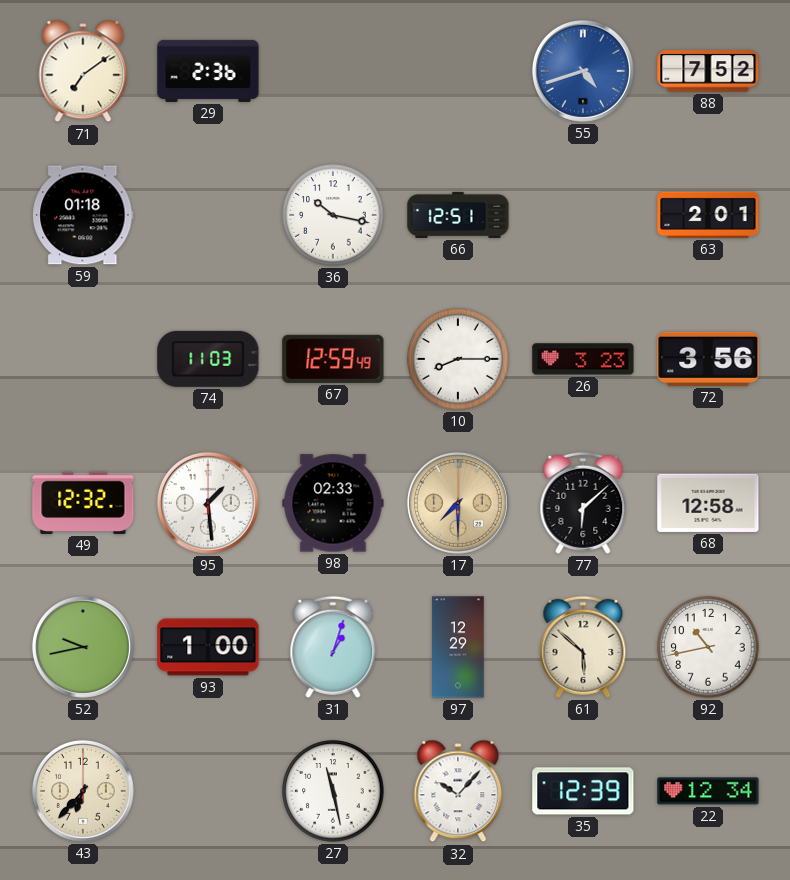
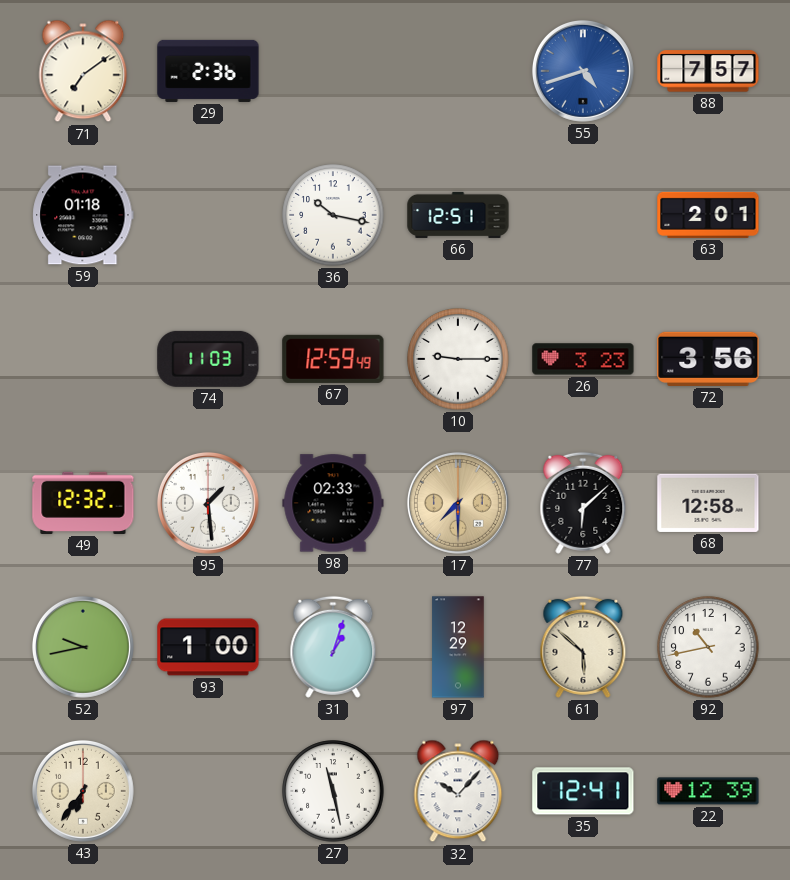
88: 7:52 -> 7:57 (708, 71)
10: 8:15 -> 9:15 (458, 359)
43: 6:37 -> 6:36 (83, 791)
35: 12:39 -> 12:41 (583, 791)
22: 12:34 -> 12:39 (708, 791)
